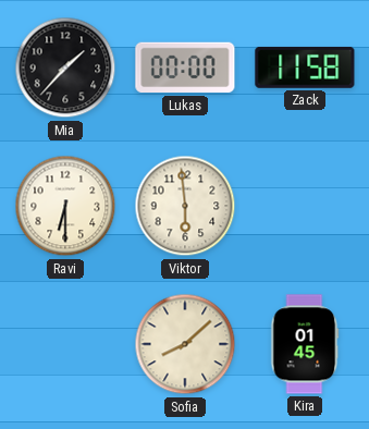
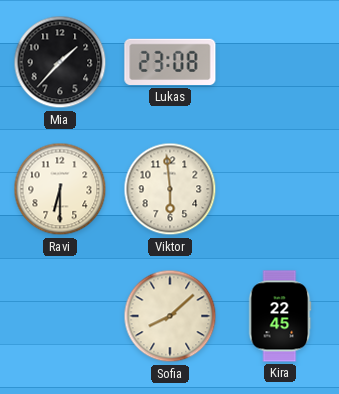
Lukas: 00:00 -> 23:08 (170, 62)
Zack: 11:58 -> none (305, 68)
Kira: 01:45 -> 22:45 (280, 316)
